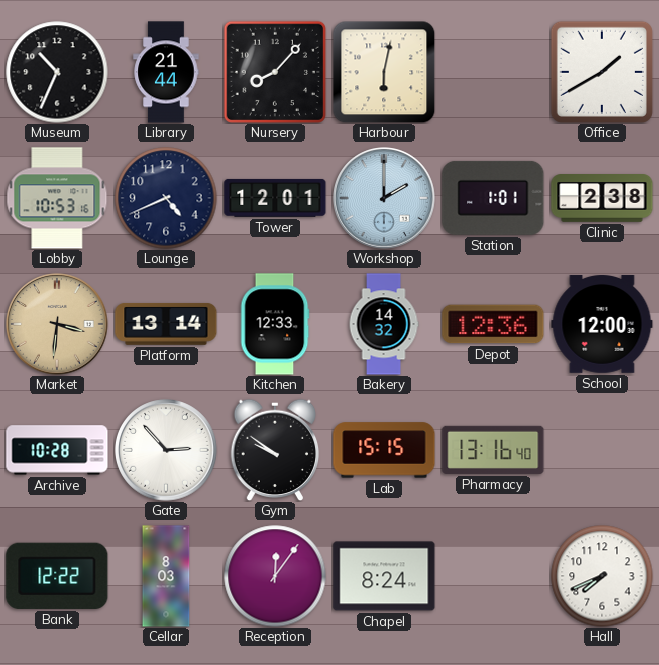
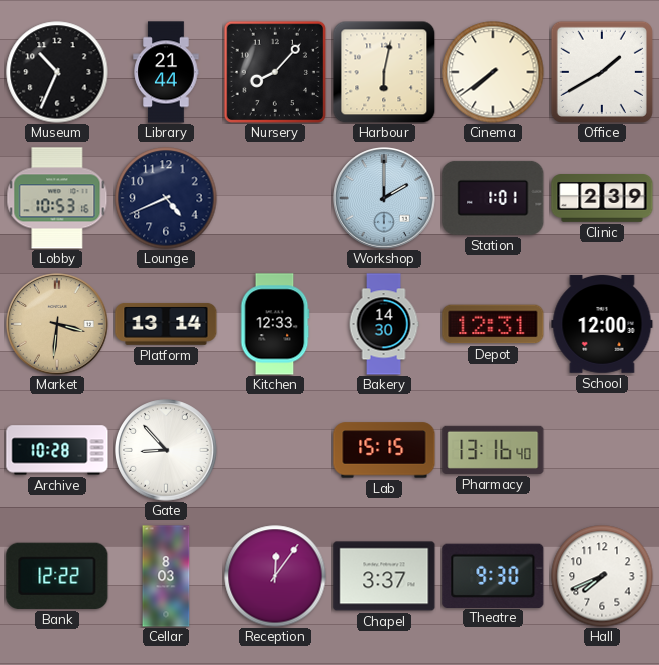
Cinema: none -> 7:39 (493, 72)
Tower: 12:01 -> none (275, 198)
Clinic: 2:38 -> 2:39 (602, 198)
Bakery: 14:32 -> 14:30 (384, 324)
Depot: 12:36 -> 12:31 (493, 324)
Gate: 2:53 -> 8:53 (167, 451)
Gym: 9:51 -> none (275, 450)
Chapel: 8:24 -> 3:37 (384, 576)
Theatre: none -> 9:30 (493, 575)
